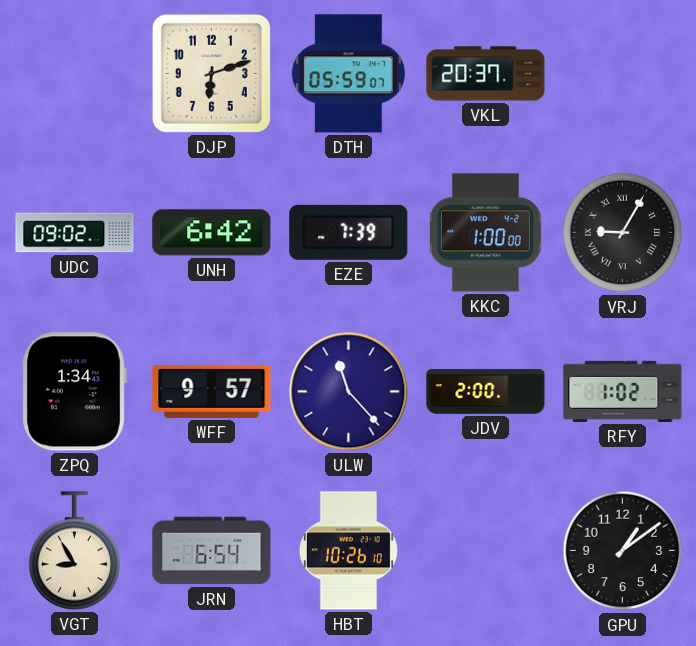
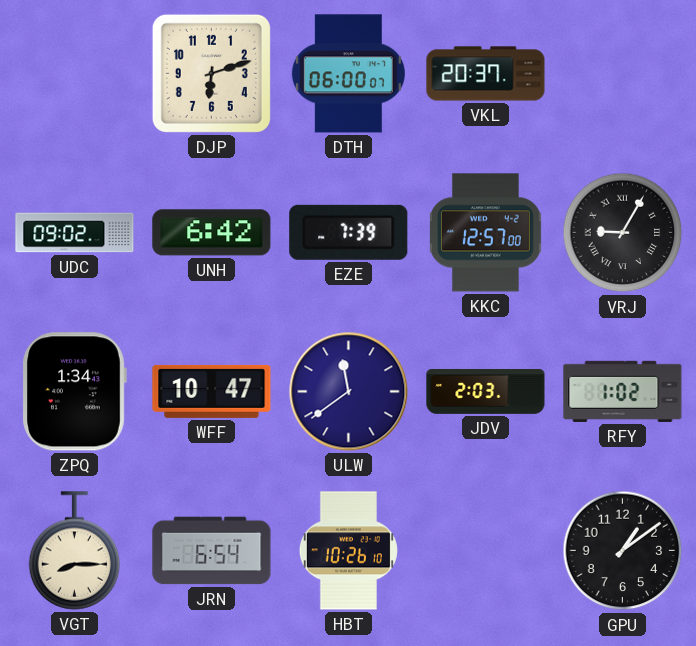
DTH: 05:59 -> 06:00 (348, 74)
KKC: 1:00 -> 12:57 (485, 233)
WFF: 9:57 -> 10:47 (212, 391)
ULW: 11:23 -> 11:39 (349, 392)
JDV: 2:00 -> 2:03 (486, 391)
VGT: 8:55 -> 8:15 (75, 551)
